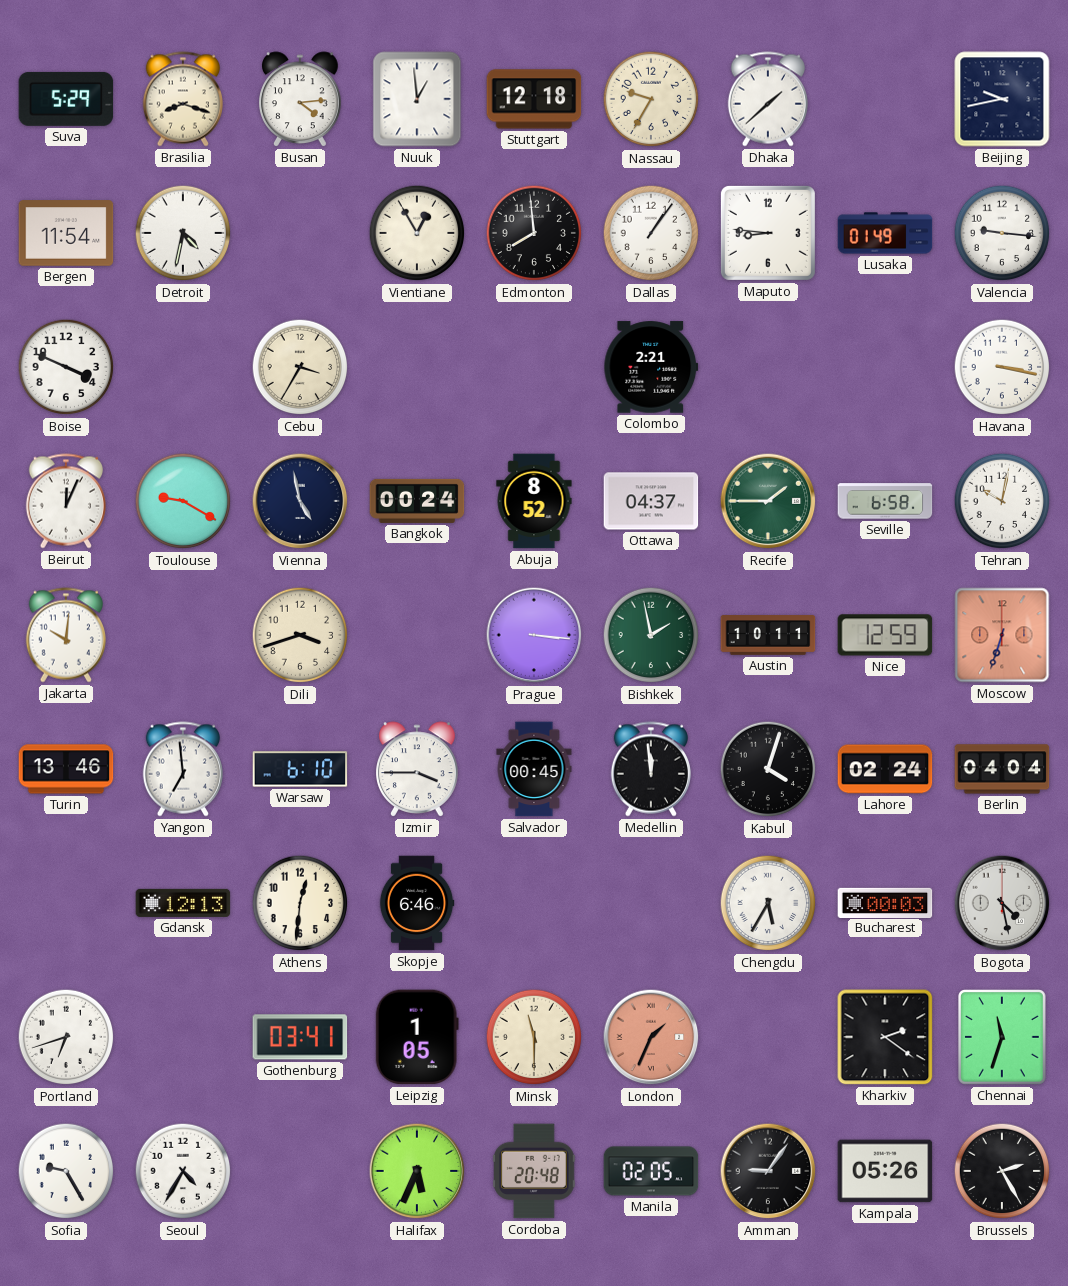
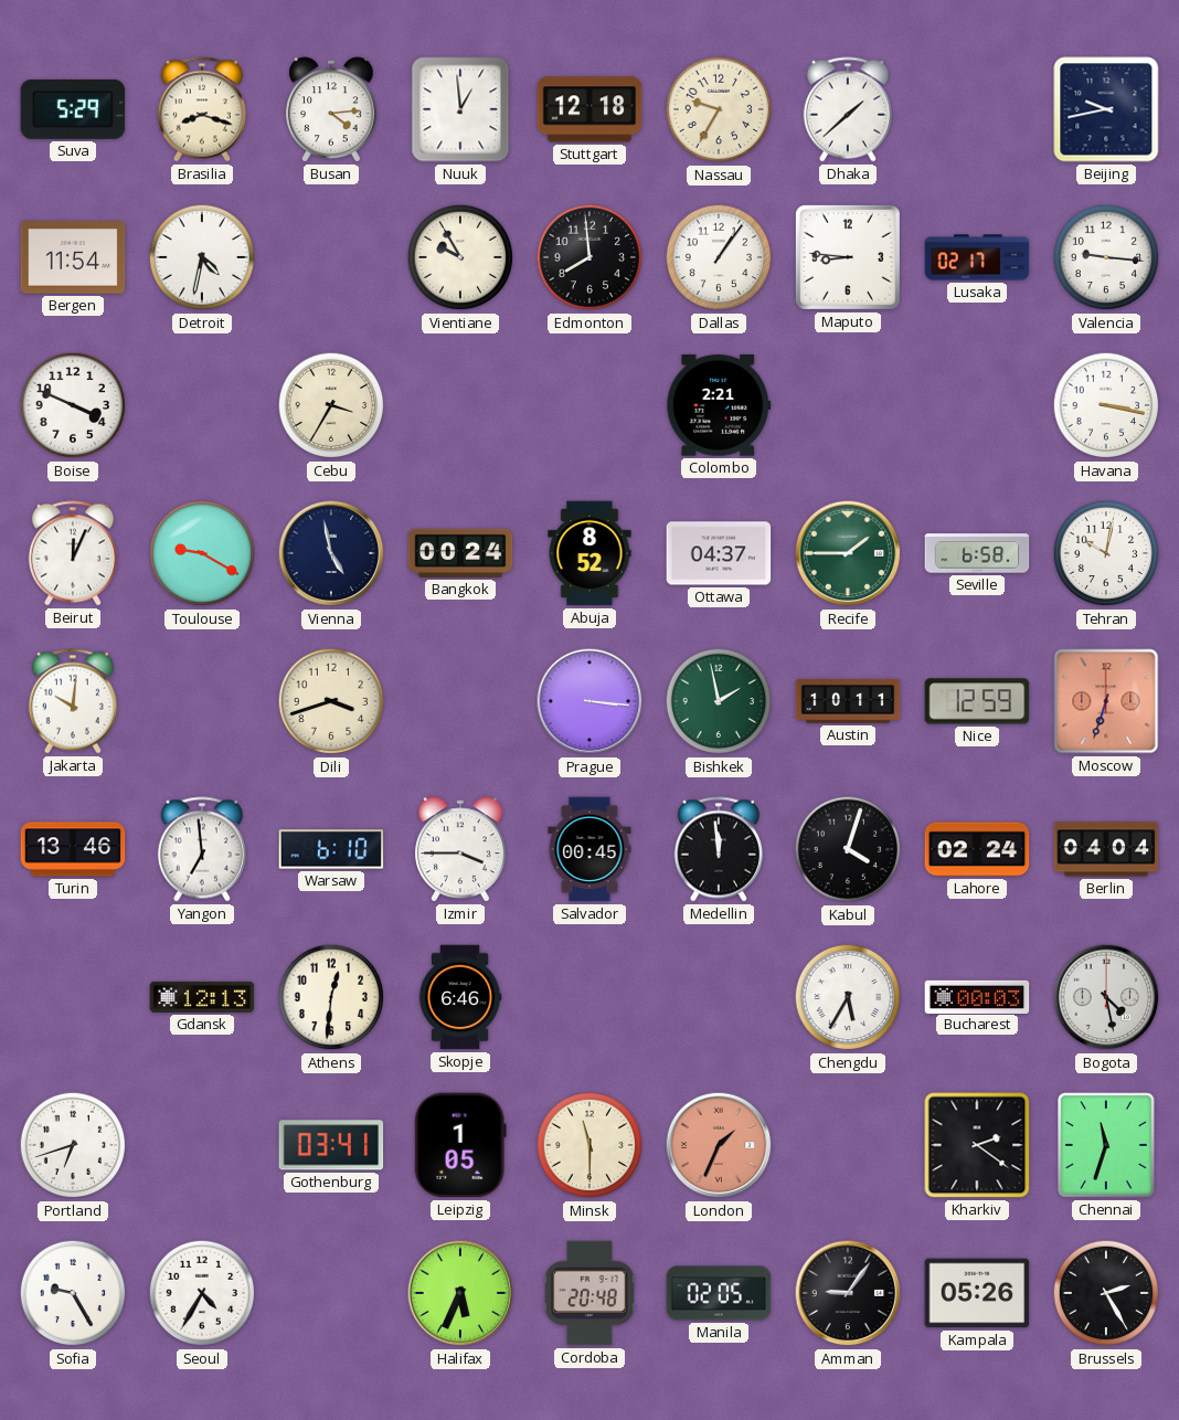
Vientiane: 12:55 -> 9:55 (460, 257)
Lusaka: 01:49 -> 02:17 (977, 257)
